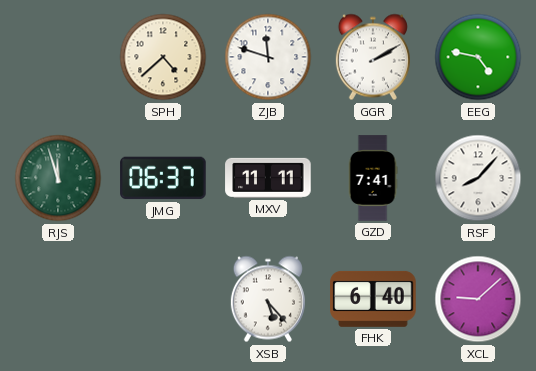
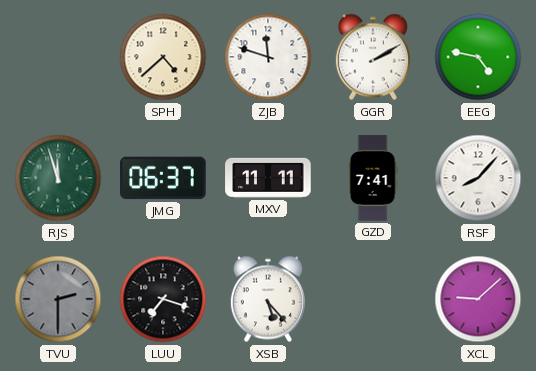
TVU: none -> 2:30 (58, 299)
LUU: none -> 7:18 (163, 299)
FHK: 6:40 -> none (373, 299)
